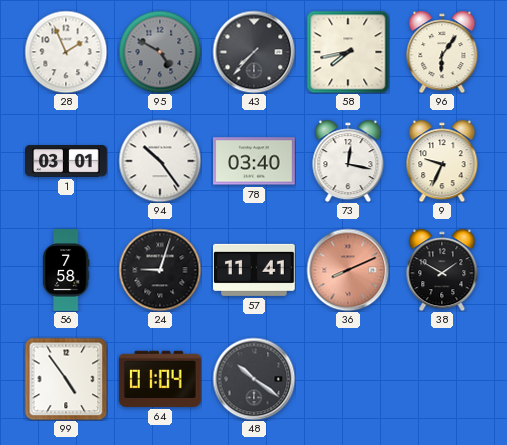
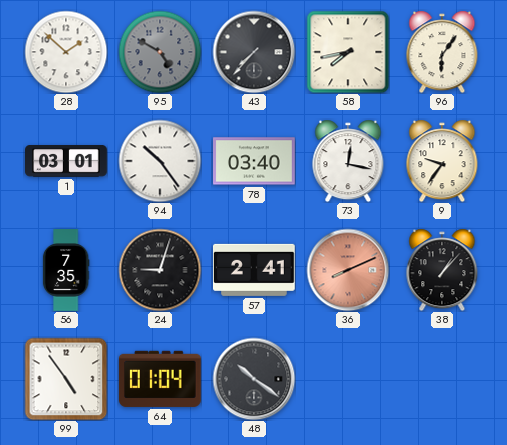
28: 1:56 -> 1:52 (66, 52)
9: 9:34 -> 9:36 (442, 161)
56: 7:58 -> 7:35 (66, 270)
57: 11:41 -> 2:41 (255, 270)
38: 1:50 -> 1:07 (442, 270)
